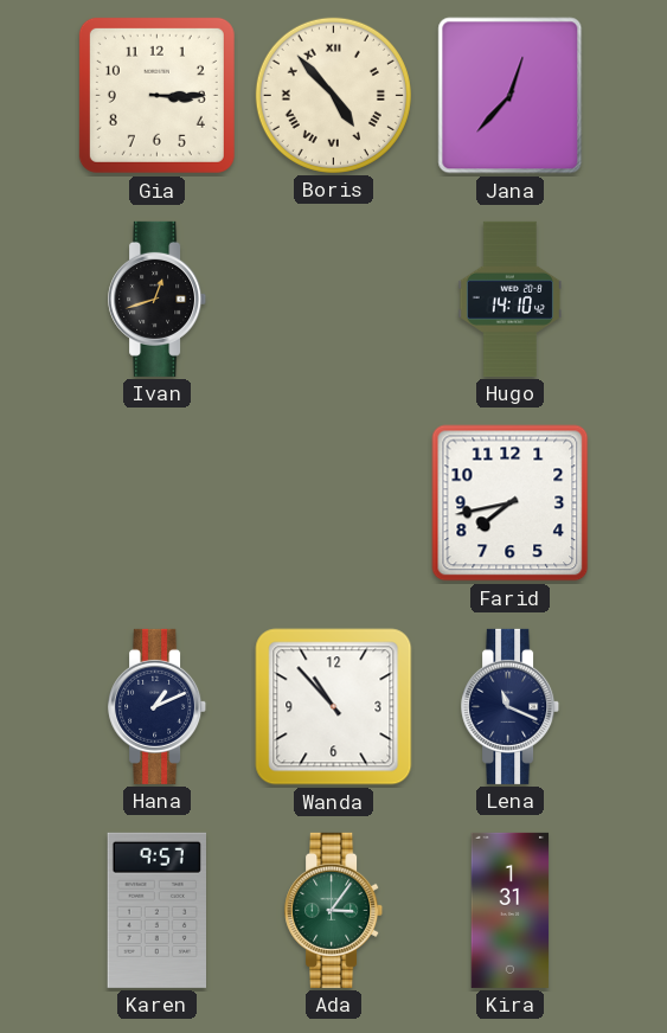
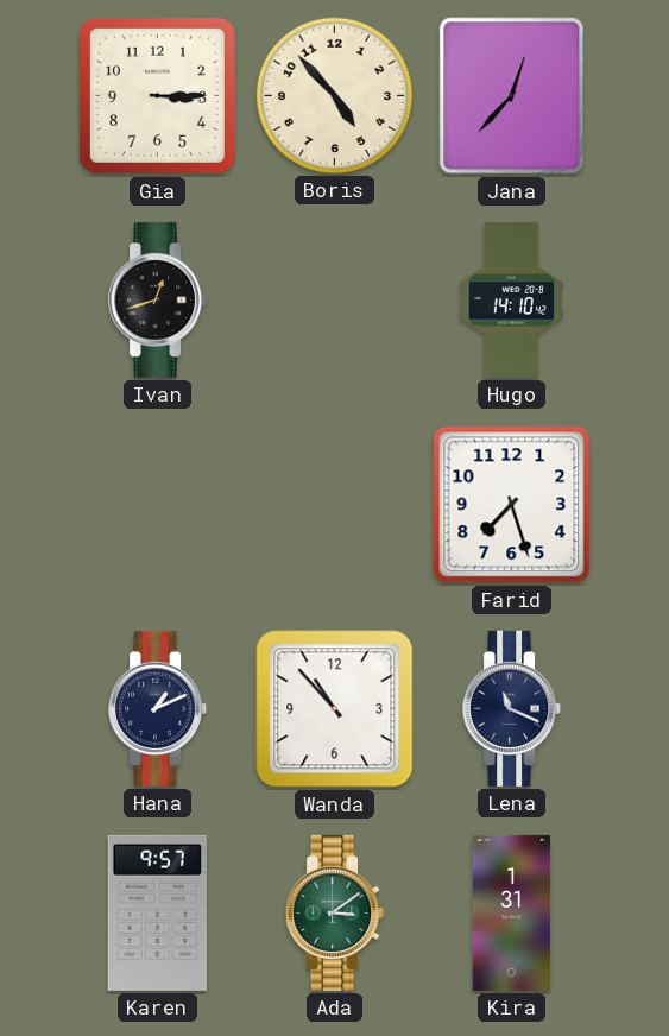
Boris numerals: Roman -> Arabic (334, 95)
Farid: 7:43 -> 7:27 (512, 505)
Ada: 3:06 -> 3:09 (335, 912)
